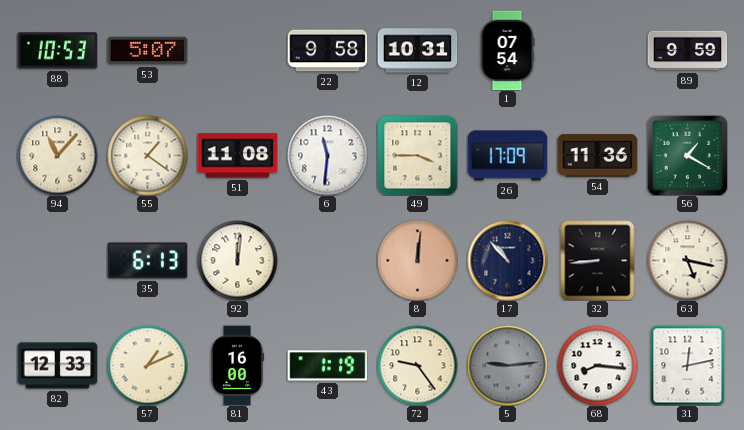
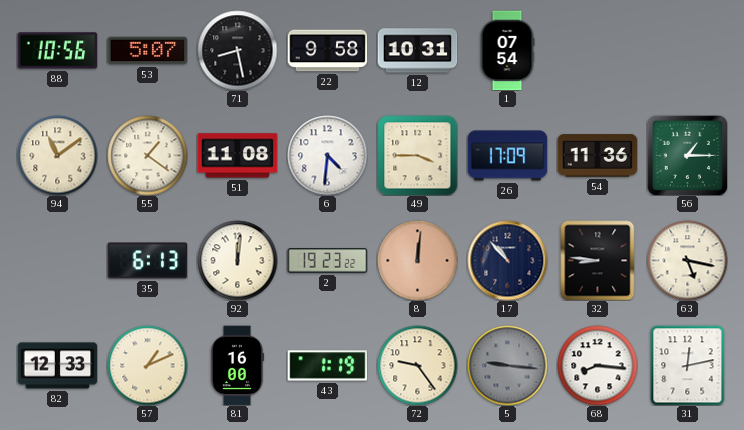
88: 10:53 -> 10:56 (57, 51)
71: none -> 8:28 (237, 50)
89: 9:59 -> none (687, 51)
94: 11:07 -> 11:09 (57, 155)
6: 11:31 -> 4:31 (327, 155)
56: 1:20 -> 1:15 (687, 155)
2: none -> 19:23 (327, 261)
32: 8:44 -> 8:46 (598, 260)
5: 9:14 -> 9:16 (507, 365)
